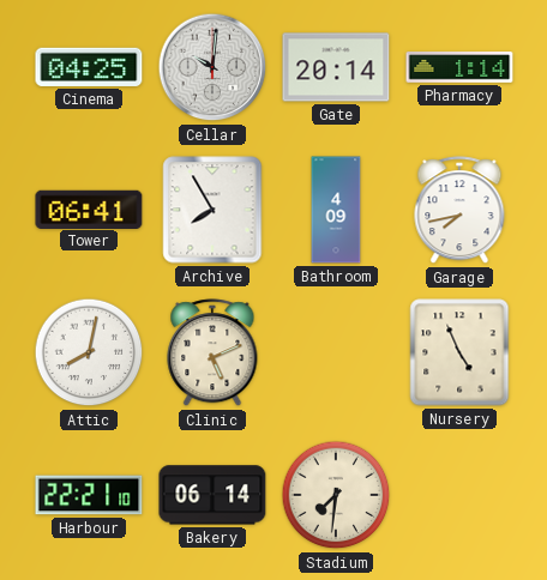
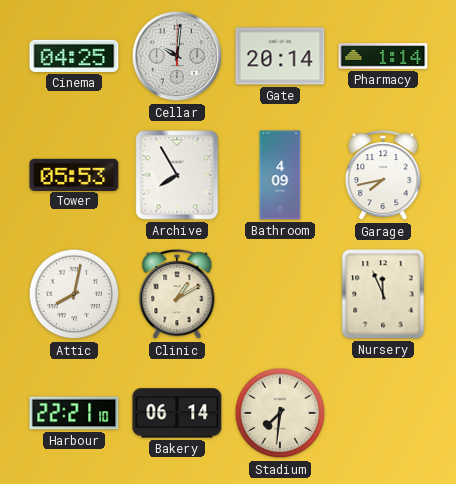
Tower: 06:41 -> 05:53 (74, 174)
Clinic: 5:11 -> 1:10 (177, 295)
Nursery: 4:56 -> 11:56 (383, 294)
